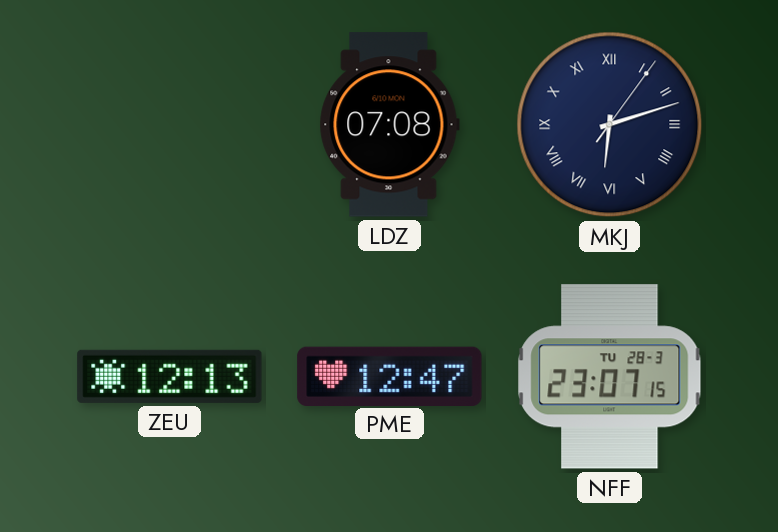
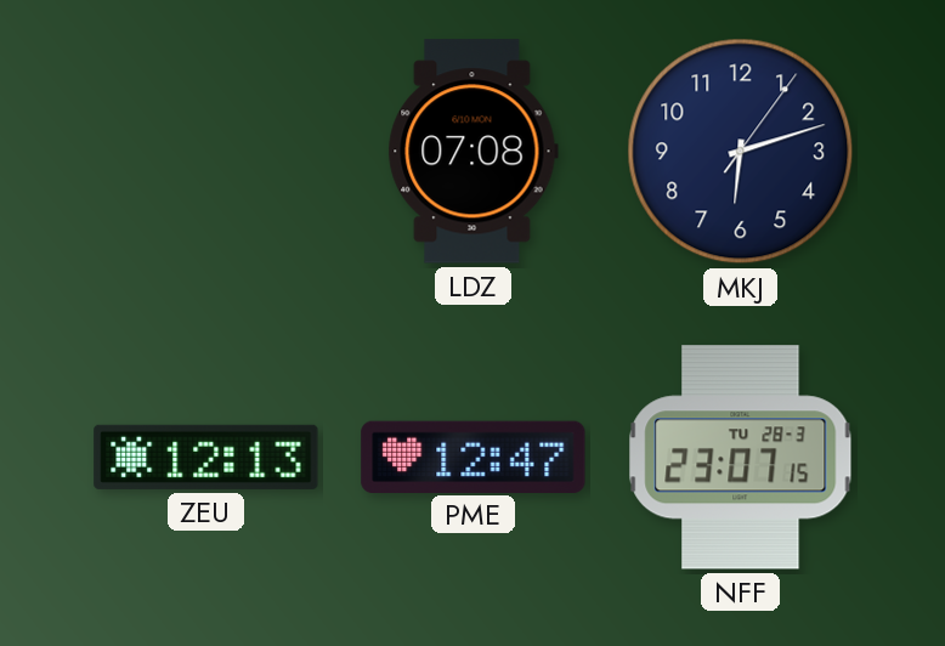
MKJ numerals: Roman -> Arabic (741, 152)
